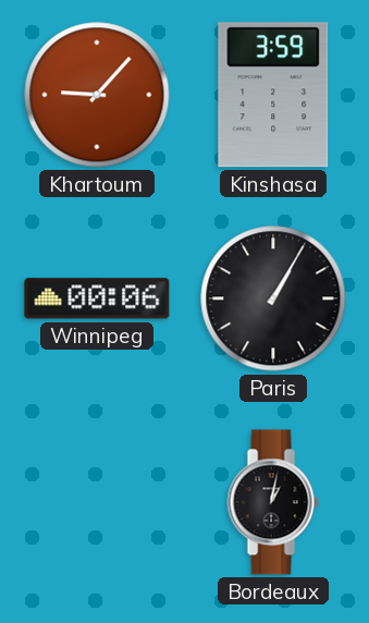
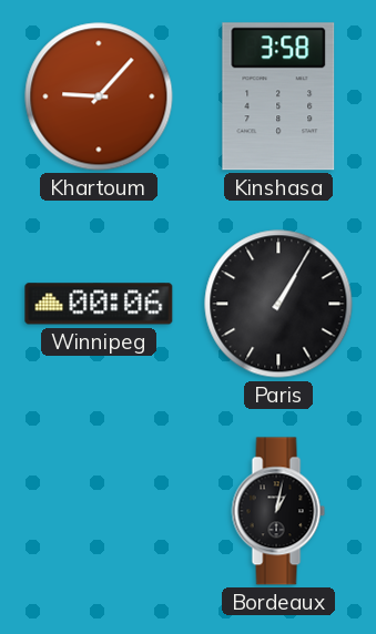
Kinshasa: 3:59 -> 3:58 (278, 96)
